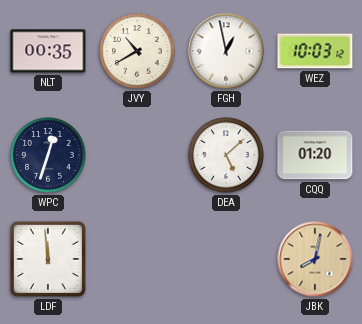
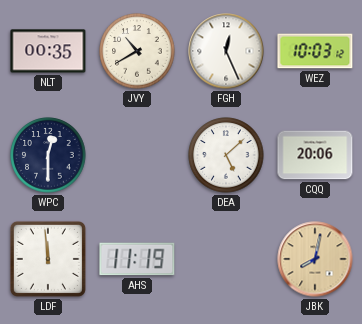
FGH: 12:58 -> 12:26 (226, 51)
WPC: 12:33 -> 12:30 (48, 155)
CQQ: 01:20 -> 20:06 (315, 155)
AHS: none -> 11:19 (137, 259)
